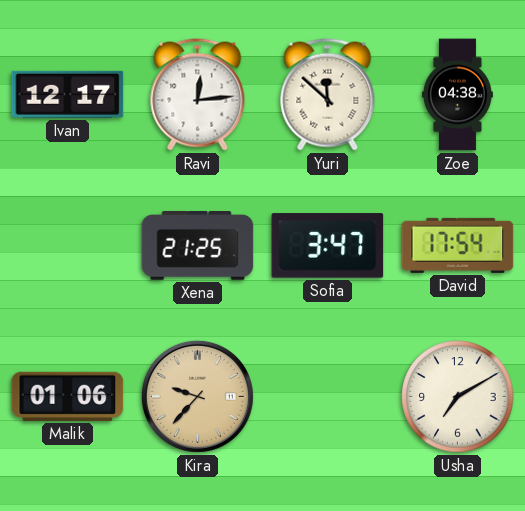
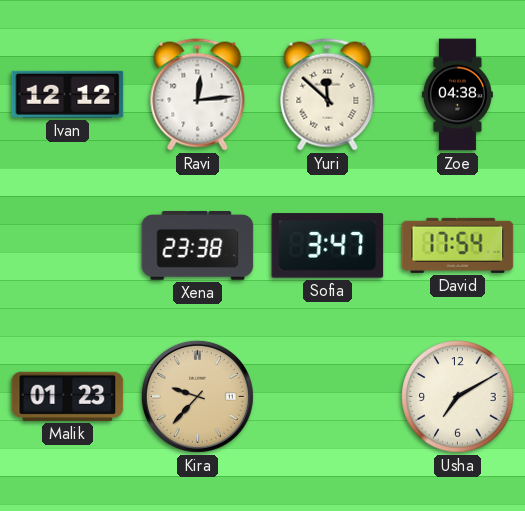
Ivan: 12:17 -> 12:12 (68, 94)
Xena: 21:25 -> 23:38 (198, 246)
Malik: 01:06 -> 01:23 (68, 396)
